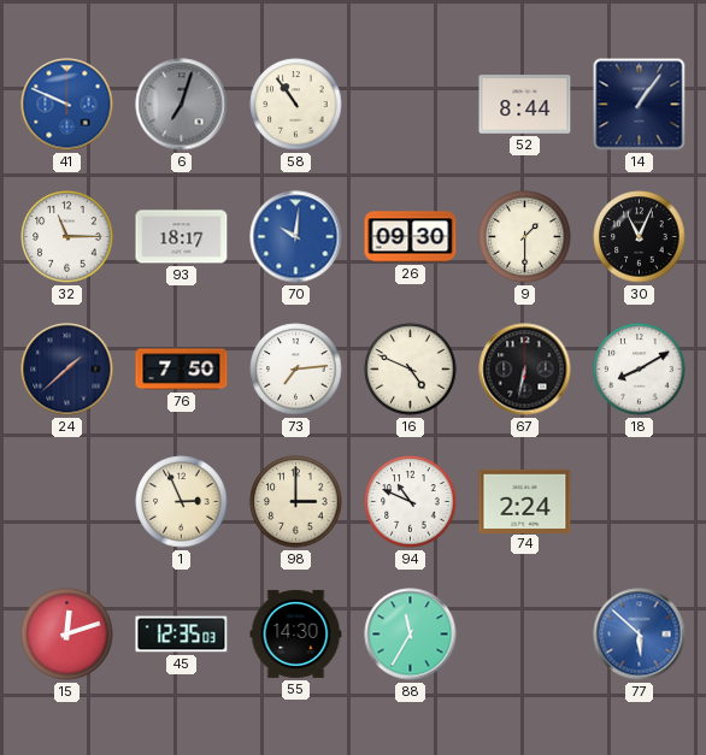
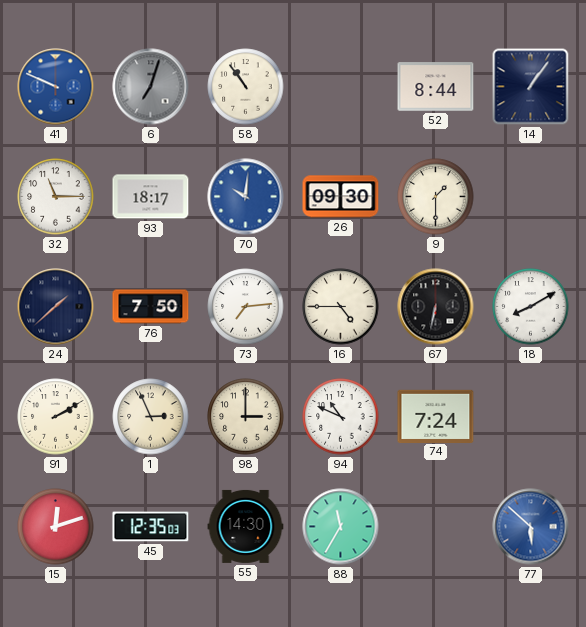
30: 11:04 -> none (640, 237)
16: 4:49 -> 4:45 (341, 307)
91: none -> 2:10 (56, 417)
74: 2:24 -> 7:24 (436, 416)
